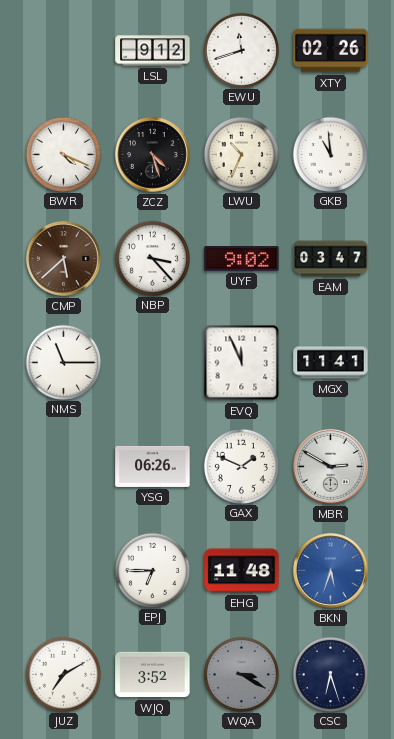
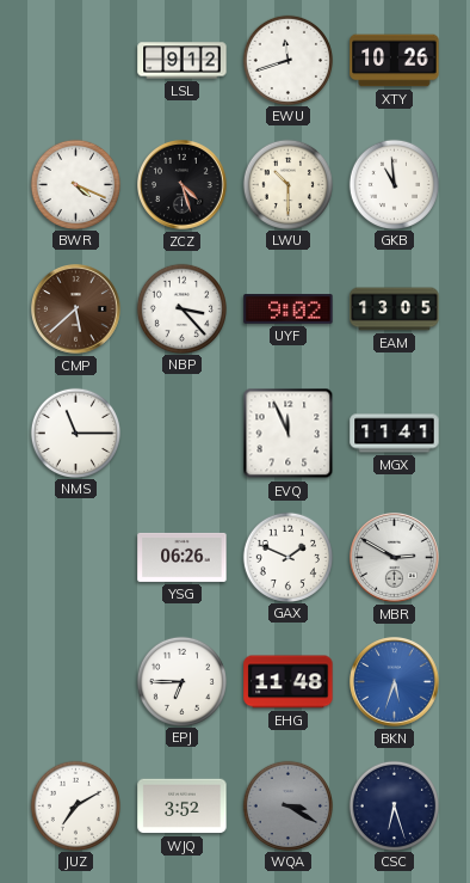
XTY: 02:26 -> 10:26 (395, 61)
LWU: 10:34 -> 10:30 (287, 184)
EAM: 03:47 -> 13:05 (395, 309)
